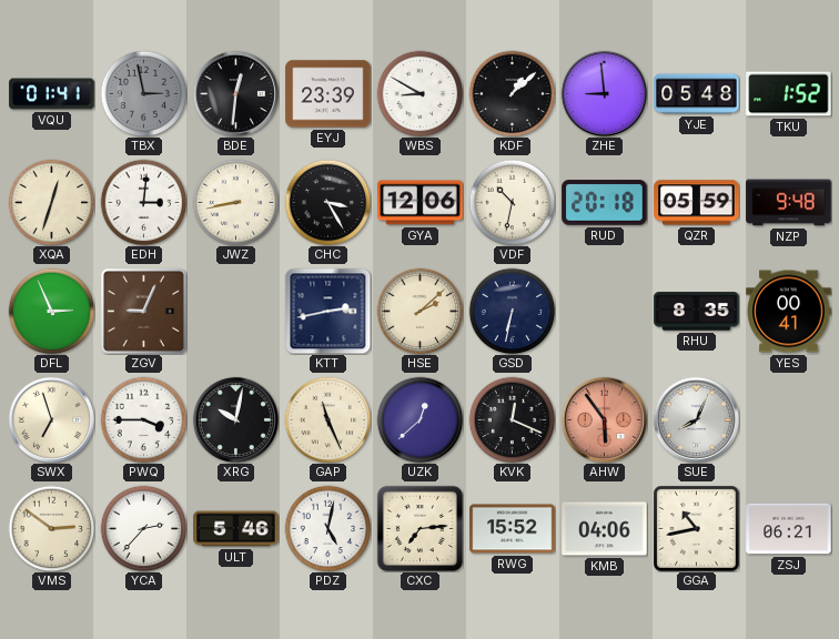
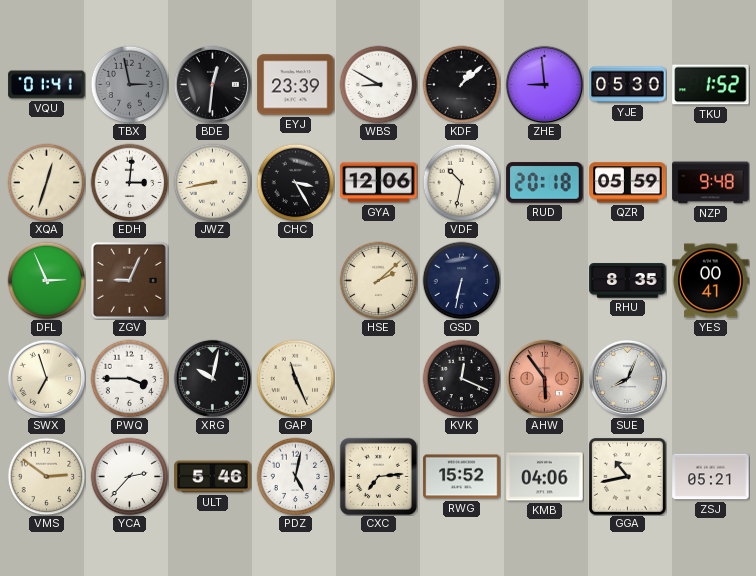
YJE: 05:48 -> 05:30 (628, 85)
KTT: 2:43 -> none (327, 311)
UZK: 12:38 -> none (419, 419)
ZSJ: 06:21 -> 05:21 (711, 477)
